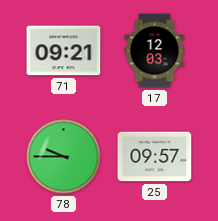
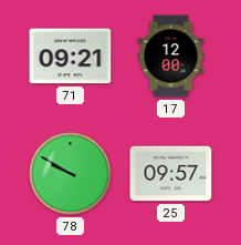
17: 12:03 -> 12:00 (171, 57)
78: 9:45 -> 9:50 (71, 174)
